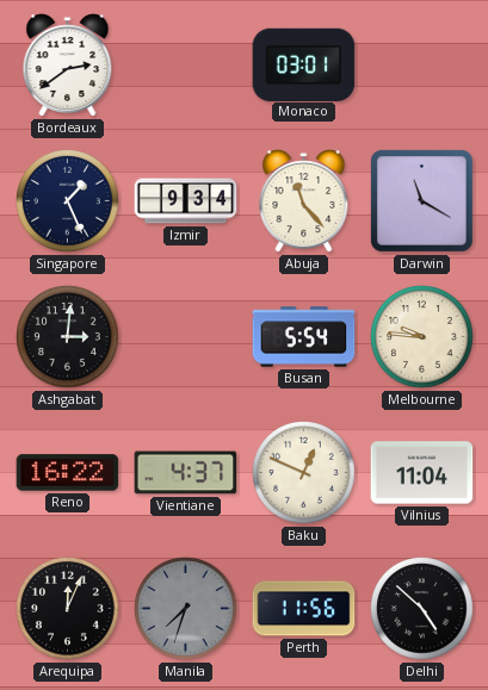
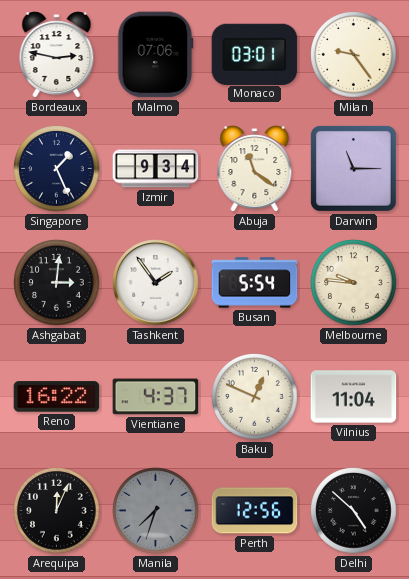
Bordeaux: 2:39 -> 2:47 (57, 55)
Malmo: none -> 07:06 (156, 55)
Milan: none -> 9:24 (354, 55)
Abuja: 11:23 -> 11:21 (255, 169)
Darwin: 11:20 -> 11:15 (353, 168)
Tashkent: none -> 1:54 (156, 283)
Perth: 11:56 -> 12:56 (255, 511)
